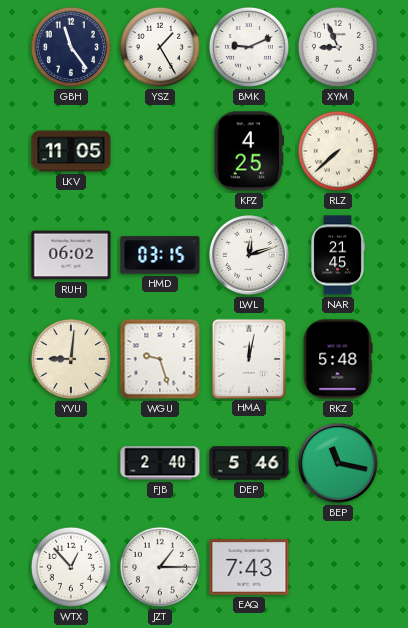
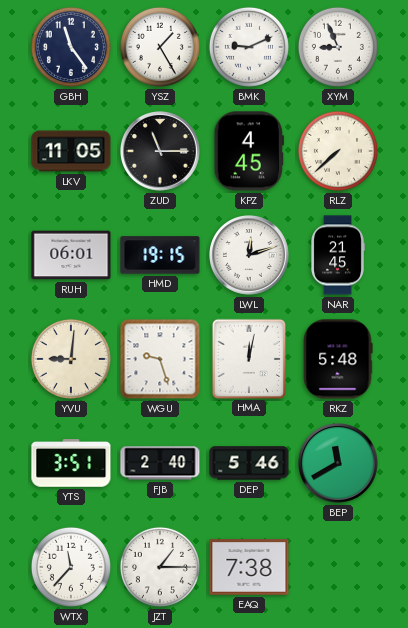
ZUD: none -> 11:15 (161, 152)
KPZ: 4:25 -> 4:45 (249, 151)
RUH: 06:02 -> 06:01 (71, 255)
HMD: 03:15 -> 19:15 (160, 255)
YTS: none -> 3:51 (71, 463)
BEP: 11:17 -> 11:40 (339, 464)
WTX: 12:53 -> 11:37 (71, 567)
EAQ: 7:43 -> 7:38 (249, 567)
